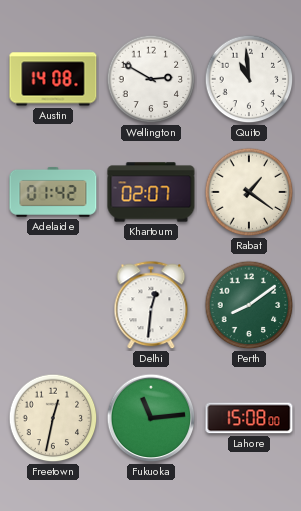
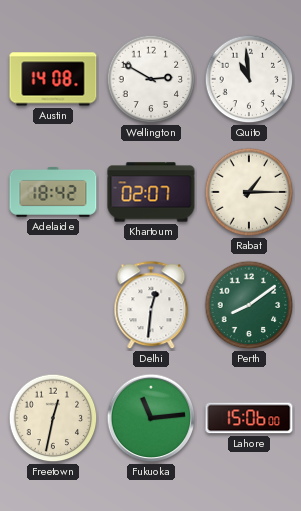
Adelaide: 01:42 -> 18:42 (53, 192)
Rabat: 1:21 -> 1:15 (249, 192)
Lahore: 15:08 -> 15:06 (249, 418)
